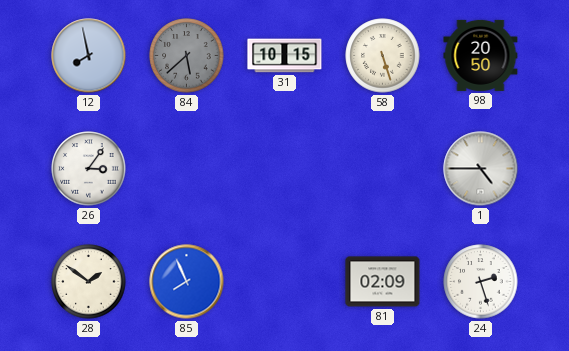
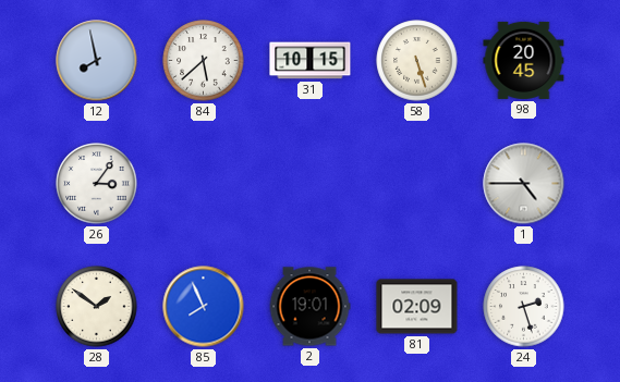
84 dial: grey -> white (204, 61)
98: 20:50 -> 20:45 (524, 60)
2: none -> 19:01 (309, 307)
